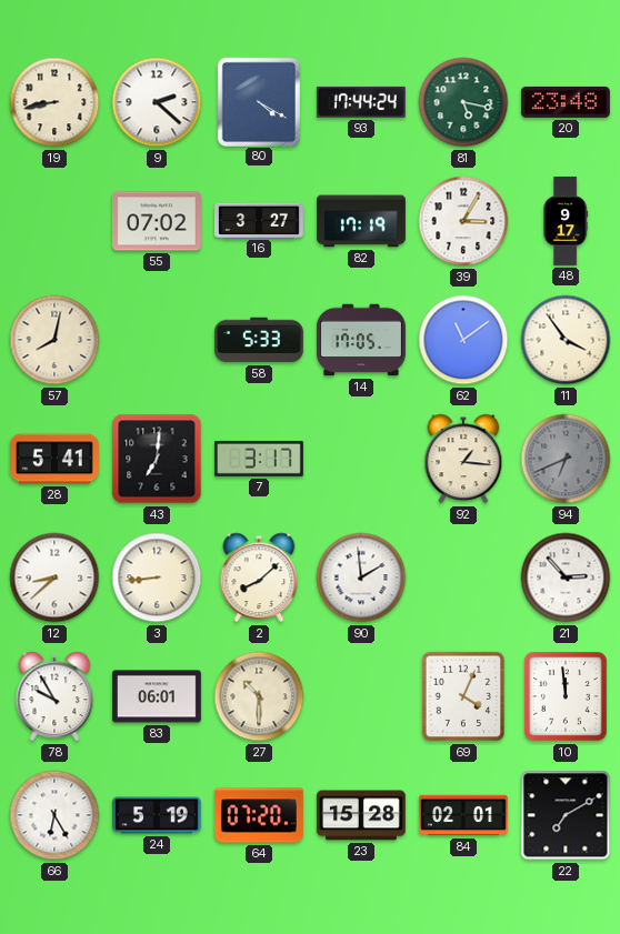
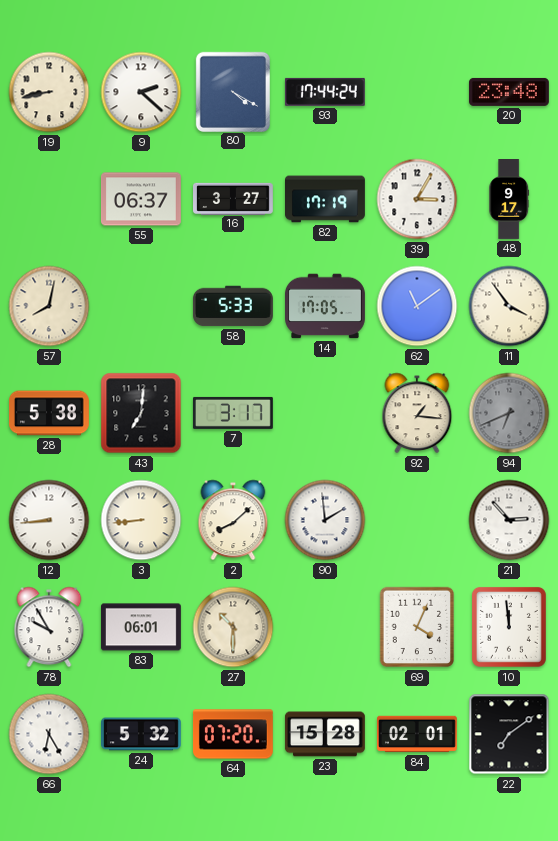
81: 5:17 -> none (463, 102)
55: 07:02 -> 06:37 (141, 199)
28: 5:41 -> 5:38 (50, 413)
12: 8:38 -> 8:44 (49, 520)
24: 5:19 -> 5:32 (142, 734)
22: 7:10 -> 7:09 (509, 734)
